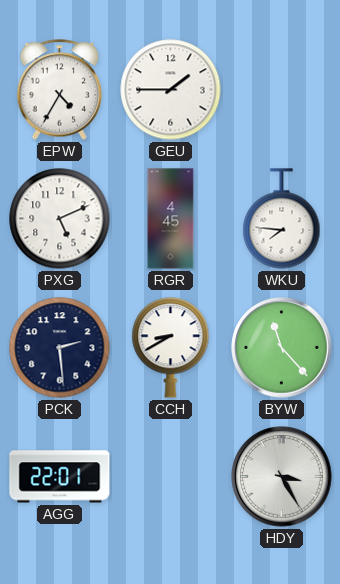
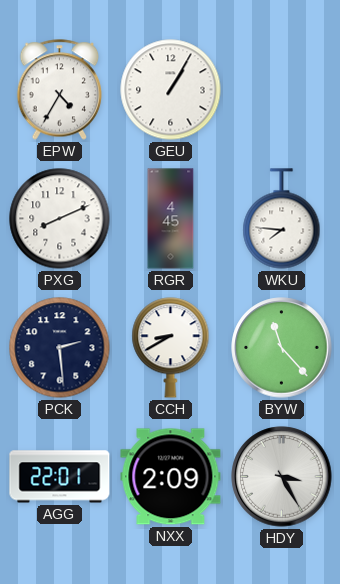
GEU: 1:45 -> 1:05 (171, 90)
PXG: 5:11 -> 8:11 (60, 219)
NXX: none -> 2:09 (171, 477)
